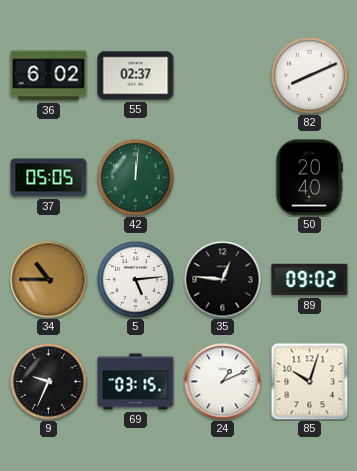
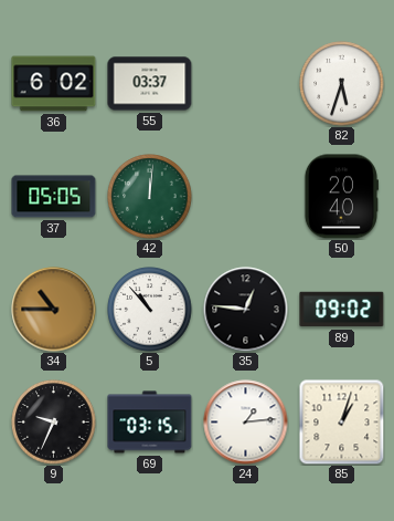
55: 02:37 -> 03:37 (150, 84)
82: 8:11 -> 5:33 (342, 84)
5: 5:14 -> 10:53 (150, 310)
24: 1:11 -> 1:14 (246, 423)
85: 10:03 -> 1:03 (341, 421)
